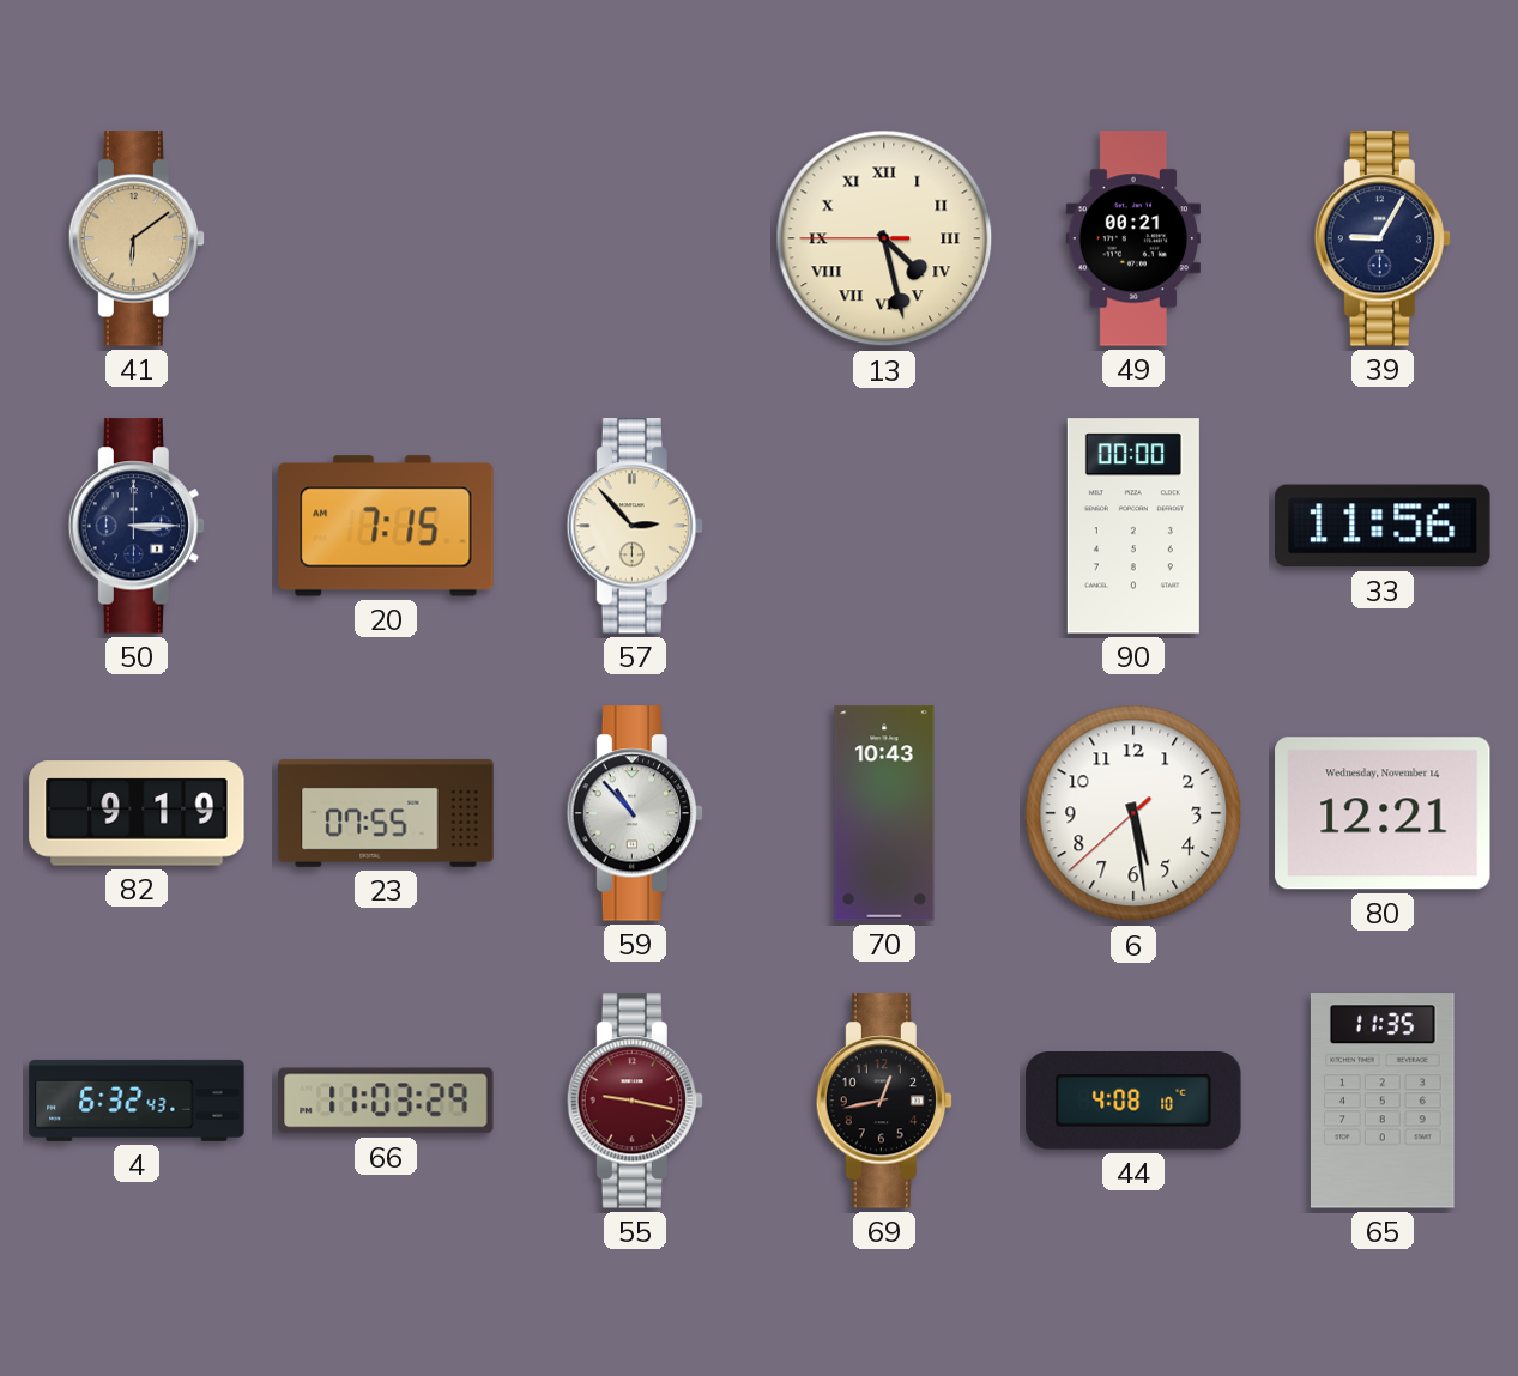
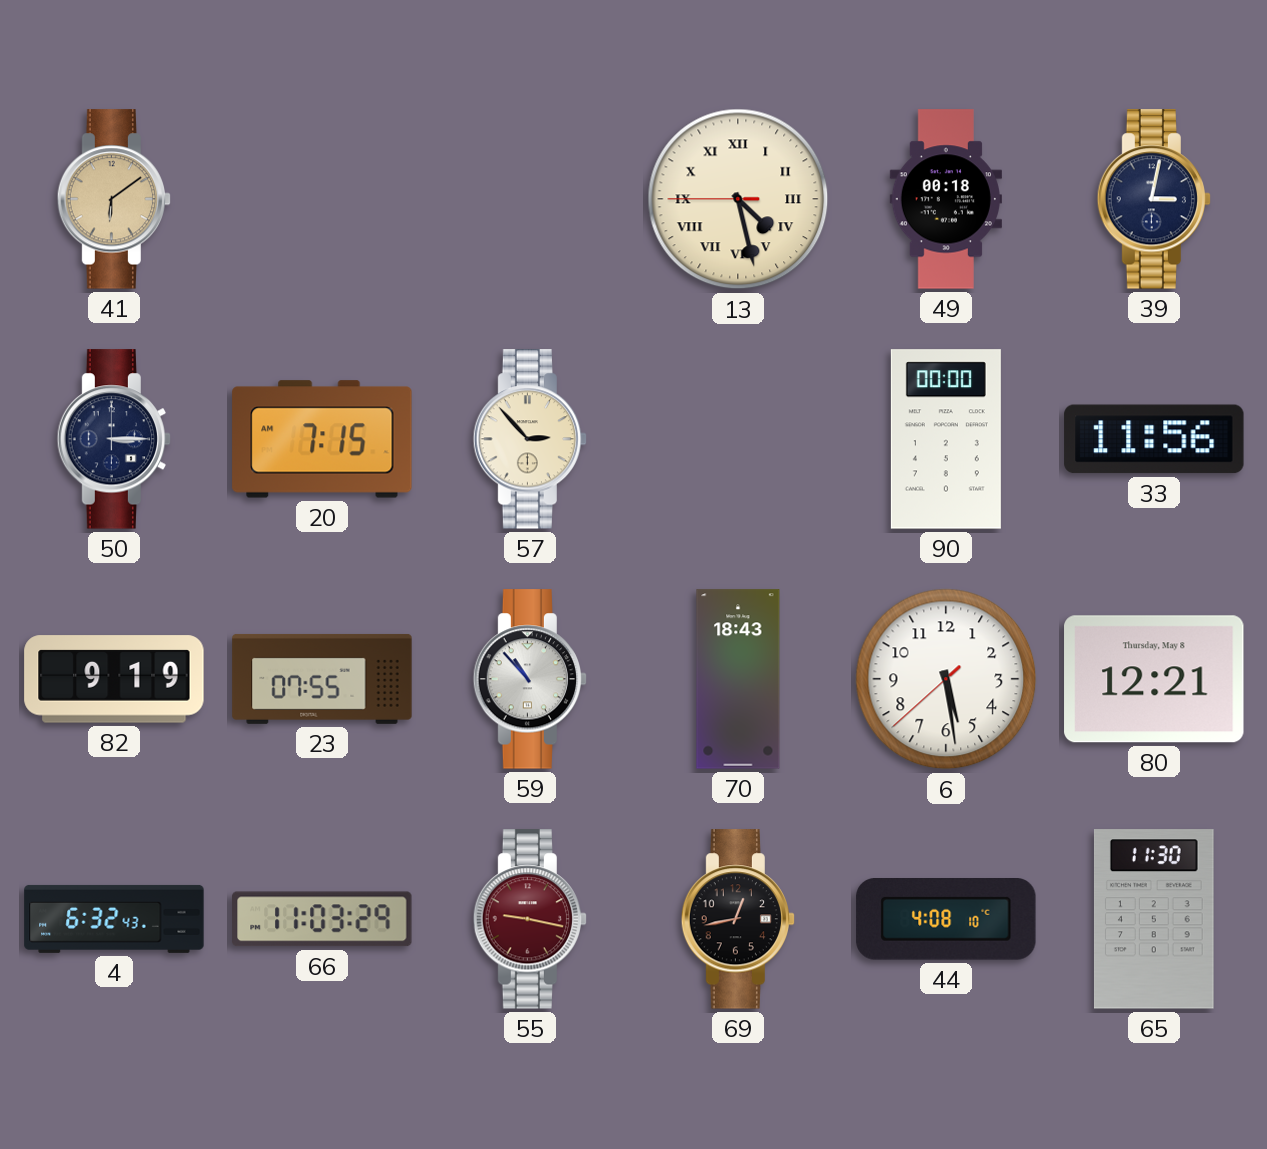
49: 00:21 -> 00:18 (946, 199)
39: 9:05 -> 3:02 (1154, 199)
70: 10:43 -> 18:43 (738, 679)
80 date: Wednesday, November 14 -> Thursday, May 8 (1154, 679)
65: 11:35 -> 11:30 (1154, 919)
